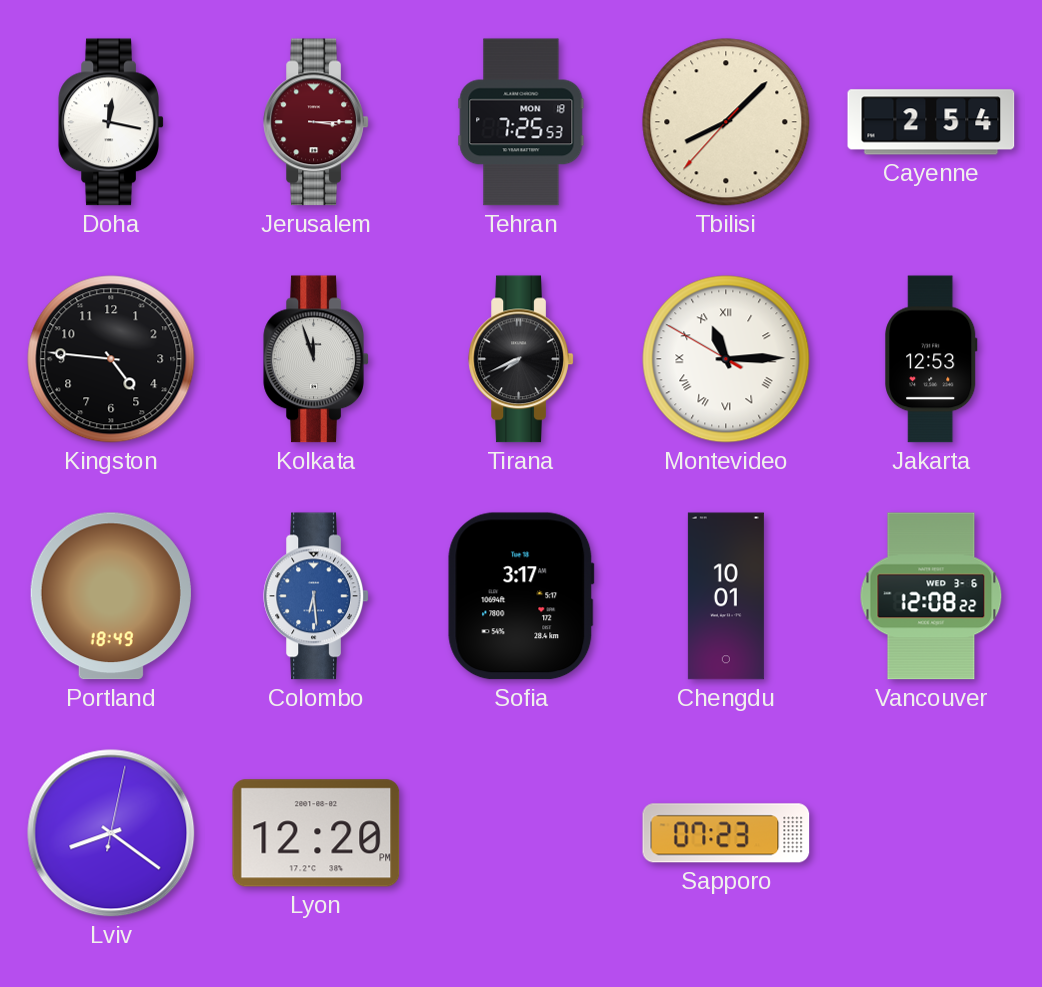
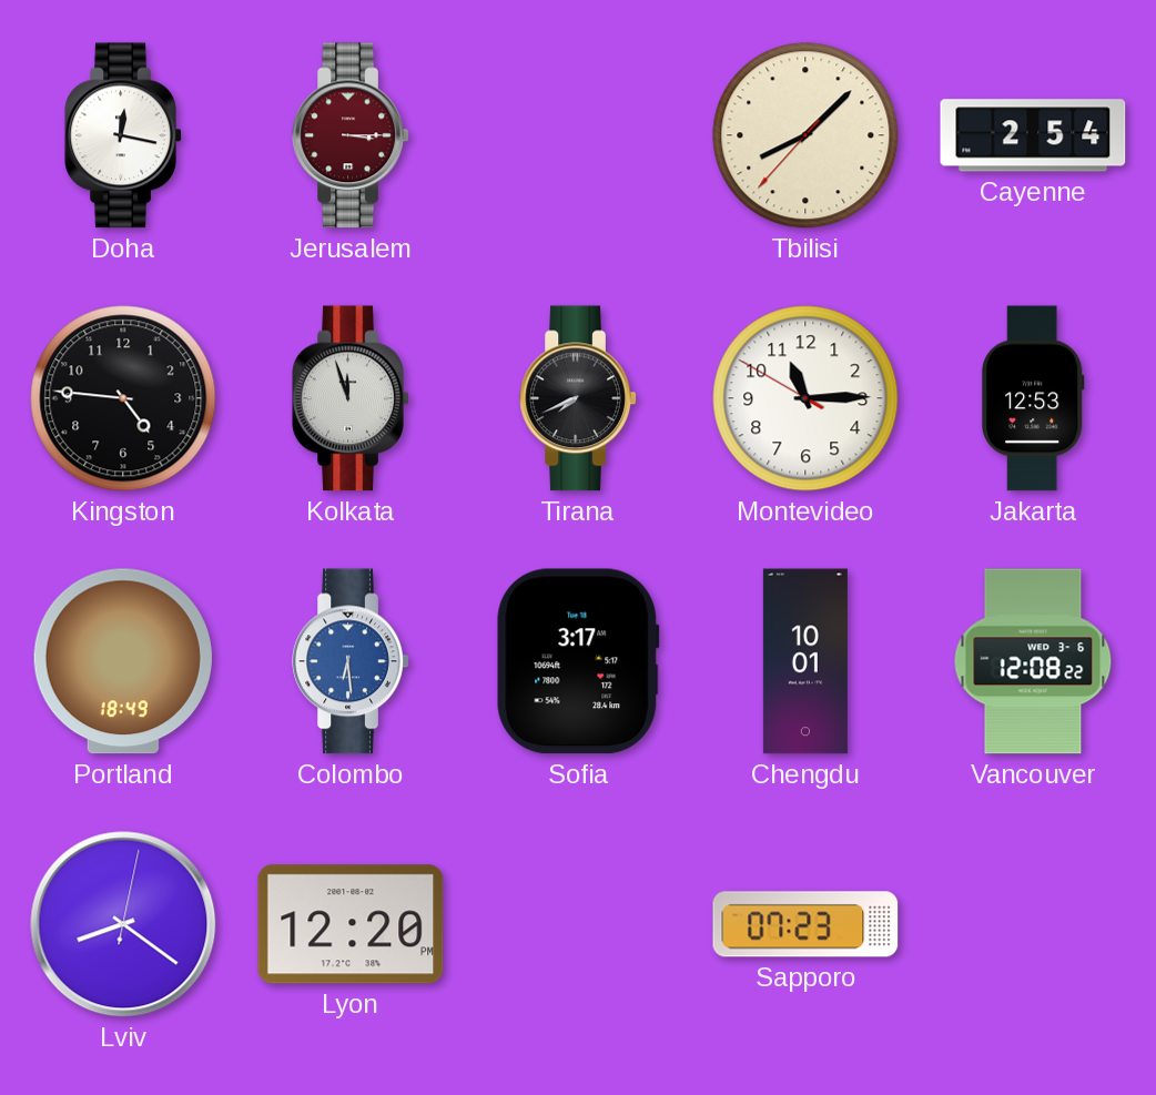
Tehran: 7:25 -> none (521, 122)
Montevideo numerals: Roman -> Arabic (805, 398)
